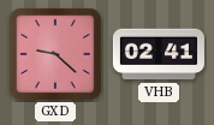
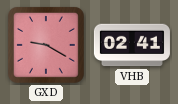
GXD: 9:22 -> 9:20 (46, 45)
